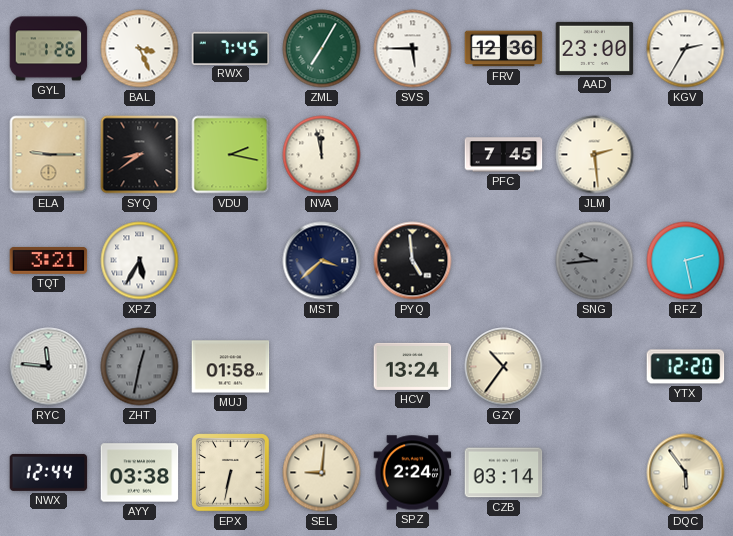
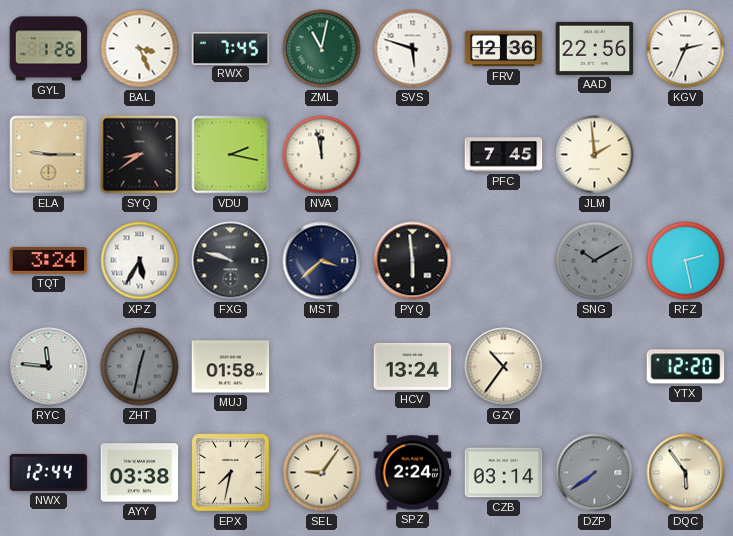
ZML: 7:05 -> 11:02 (322, 49)
SVS: 5:45 -> 5:48 (413, 49)
AAD: 23:00 -> 22:56 (595, 48)
KGV: 2:35 -> 2:34 (686, 49)
JLM: 2:29 -> 1:59 (595, 155)
TQT: 3:21 -> 3:24 (49, 260)
FXG: none -> 9:48 (231, 261)
PYQ: 4:59 -> 5:59 (413, 261)
SNG: 9:44 -> 10:10 (595, 261)
EPX: 6:32 -> 7:32 (231, 473)
SEL: 9:01 -> 9:06 (322, 473)
DZP: none -> 7:39 (595, 473)
